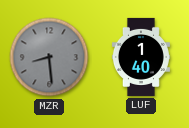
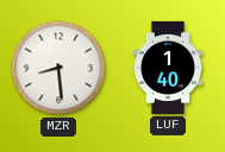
MZR dial: grey -> white (58, 68)
